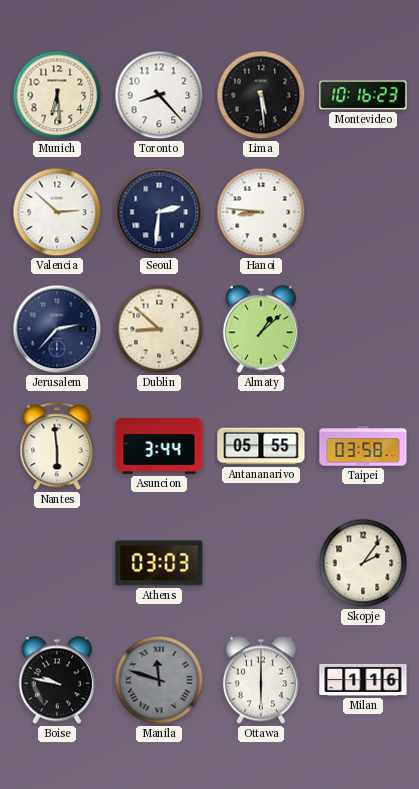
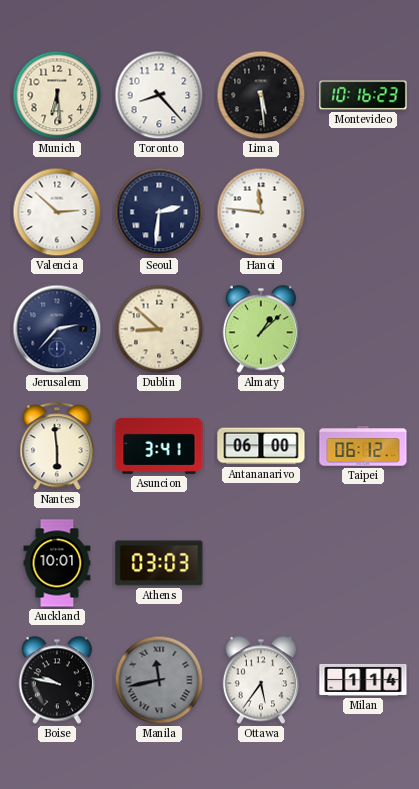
Hanoi: 8:46 -> 11:46 (261, 212)
Asuncion: 3:44 -> 3:41 (159, 446)
Antananarivo: 05:55 -> 06:00 (261, 446)
Taipei: 03:58 -> 06:12 (363, 446)
Auckland: none -> 10:01 (57, 563)
Skopje: 2:06 -> none (363, 563)
Manila: 11:48 -> 11:43 (159, 680)
Ottawa: 6:00 -> 5:36 (261, 680)
Milan: 1:16 -> 1:14 (363, 680)
